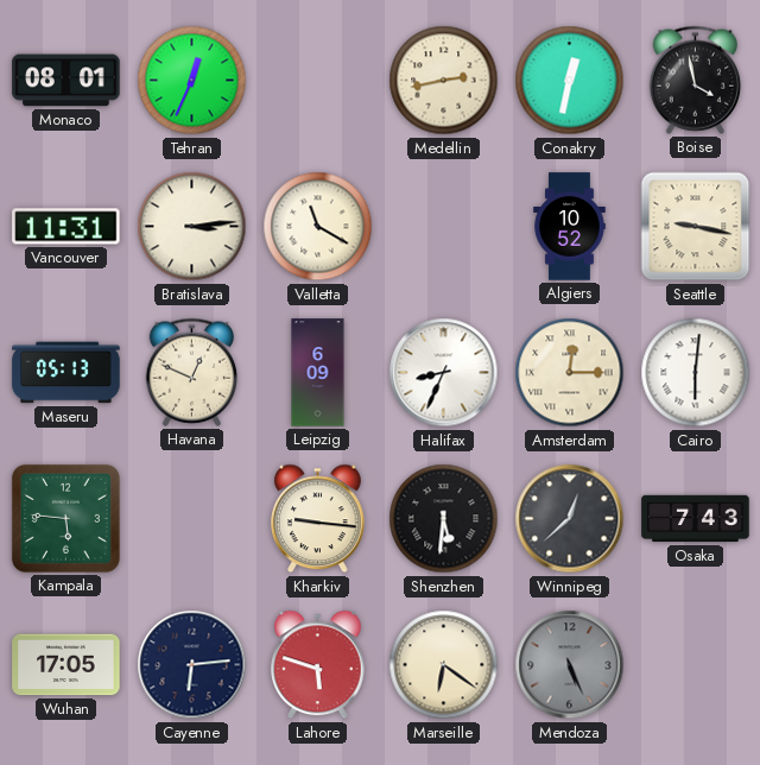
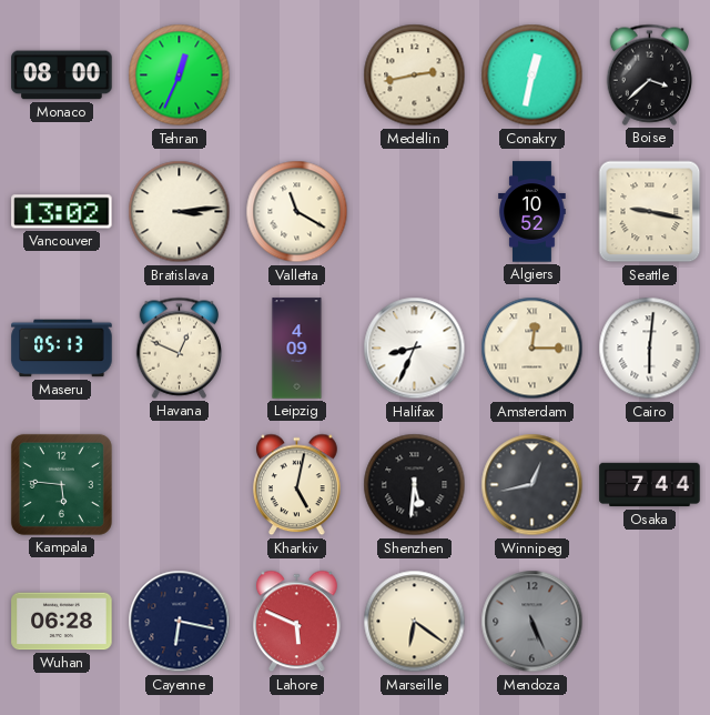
Monaco: 08:01 -> 08:00 (62, 75)
Boise: 3:58 -> 3:38 (650, 74)
Vancouver: 11:31 -> 13:02 (62, 212)
Leipzig: 6:09 -> 4:09 (297, 349)
Kharkiv: 9:16 -> 5:02 (297, 485)
Winnipeg: 12:38 -> 12:43 (532, 485)
Osaka: 7:43 -> 7:44 (650, 485)
Wuhan: 17:05 -> 06:28 (62, 622)
Cayenne: 6:14 -> 6:17 (180, 622)
Lahore: 5:48 -> 5:49 (297, 622)
